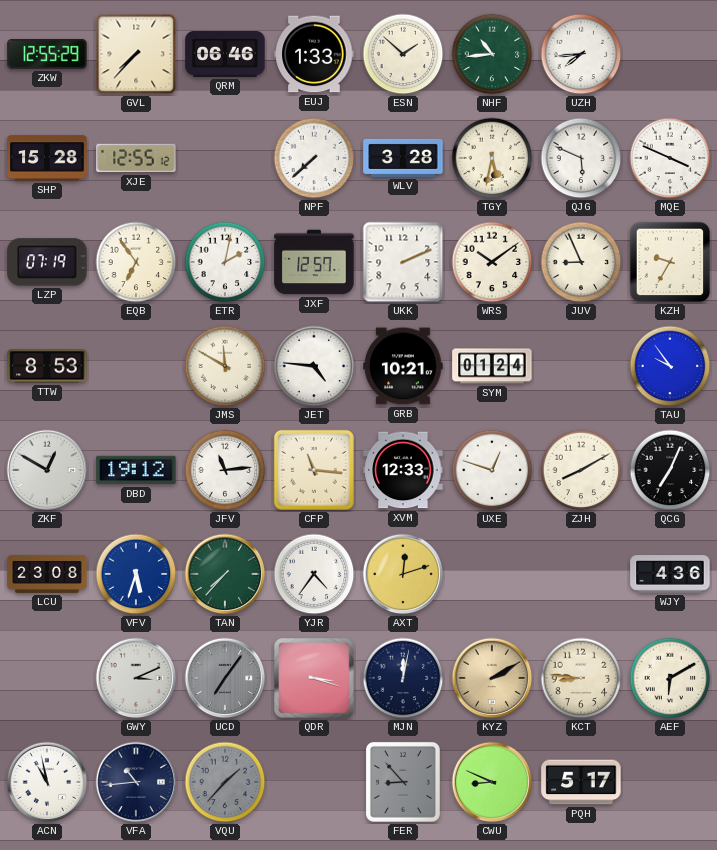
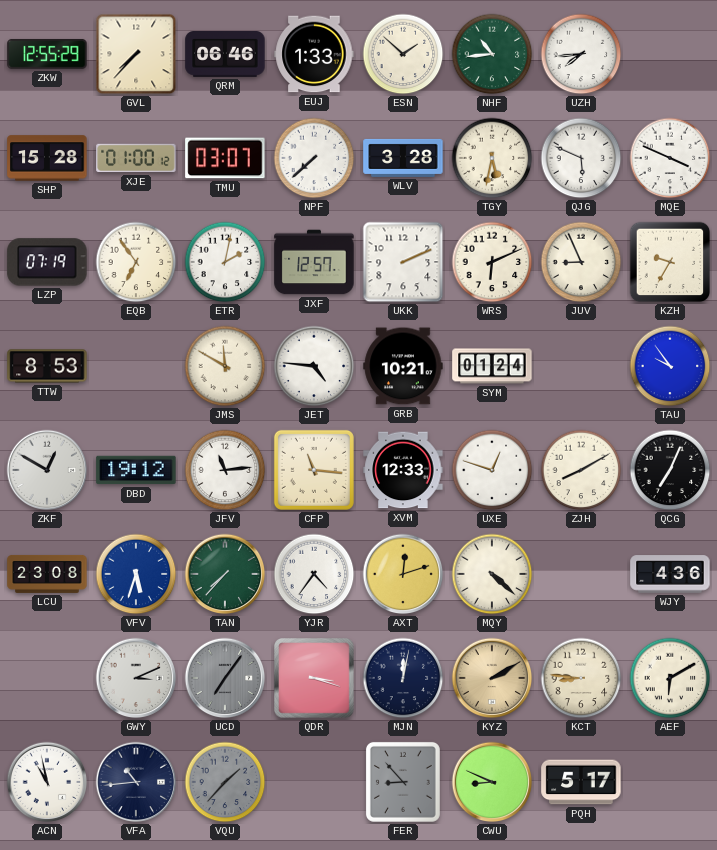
XJE: 12:55 -> 01:00 (136, 158)
TMU: none -> 03:07 (225, 158)
WRS: 10:09 -> 6:11 (492, 262)
MQY: none -> 4:22 (492, 574)
